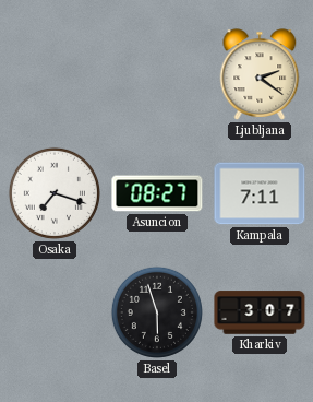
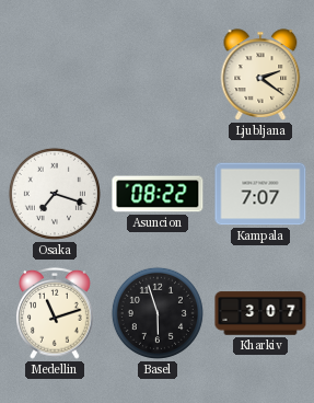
Asuncion: 08:27 -> 08:22 (158, 194)
Kampala: 7:11 -> 7:07 (260, 194)
Medellin: none -> 11:12 (55, 313)
